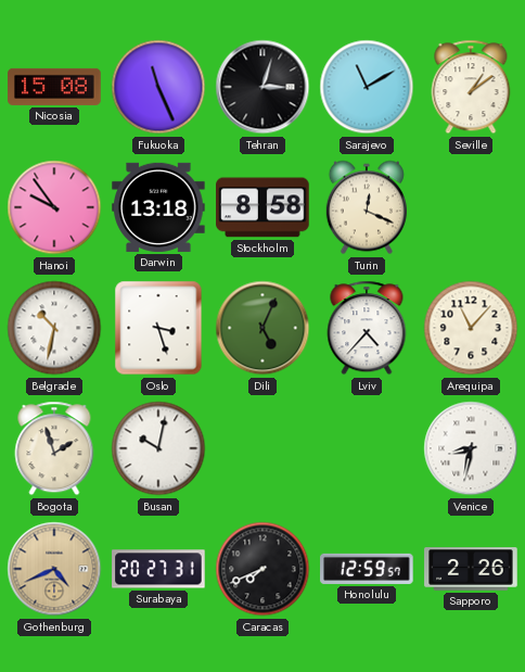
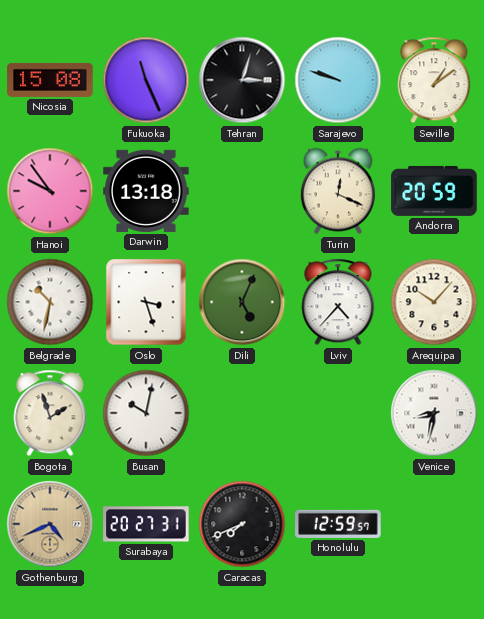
Sarajevo: 11:10 -> 9:48 (338, 80)
Stockholm: 8:58 -> none (262, 207)
Andorra: none -> 20:59 (434, 191)
Arequipa: 11:07 -> 10:07 (434, 302)
Sapporo: 2:26 -> none (471, 569)
